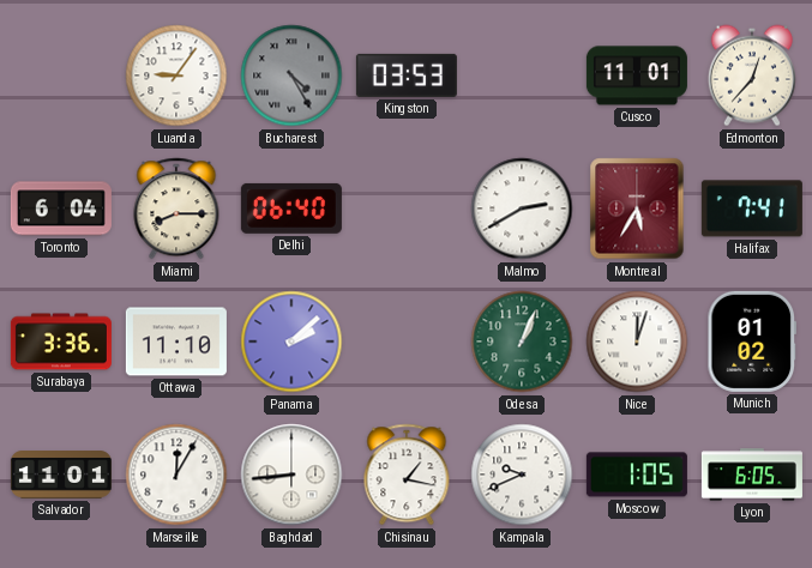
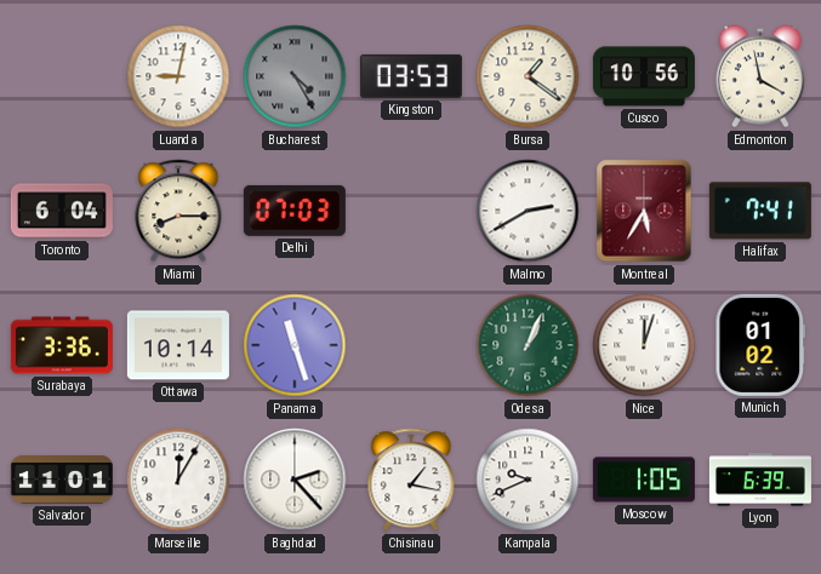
Luanda: 9:06 -> 9:02 (178, 76)
Bursa: none -> 1:21 (528, 76)
Cusco: 11:01 -> 10:56 (644, 76)
Edmonton: 12:37 -> 3:58 (760, 76)
Delhi: 06:40 -> 07:03 (295, 211)
Ottawa: 11:10 -> 10:14 (178, 345)
Panama: 2:08 -> 11:27 (295, 345)
Baghdad: 8:44 -> 2:23 (295, 480)
Lyon: 6:05 -> 6:39 (760, 480)
